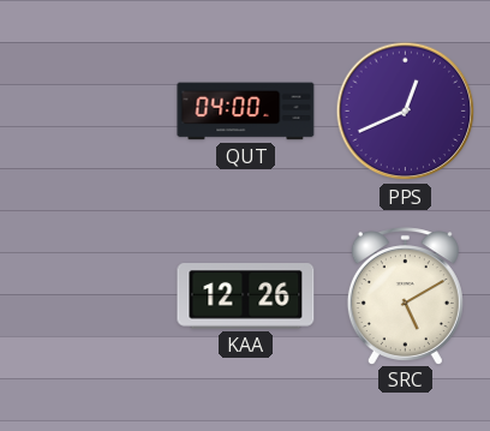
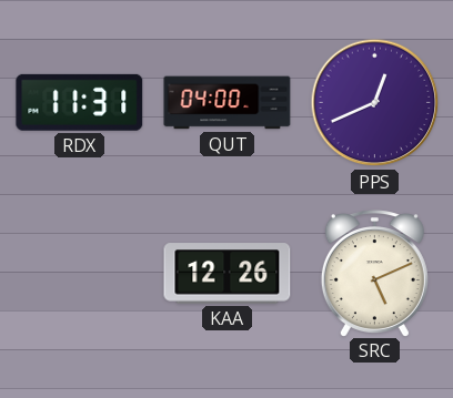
RDX: none -> 11:31 (80, 102)
SRC: 5:10 -> 5:11 (374, 273)
